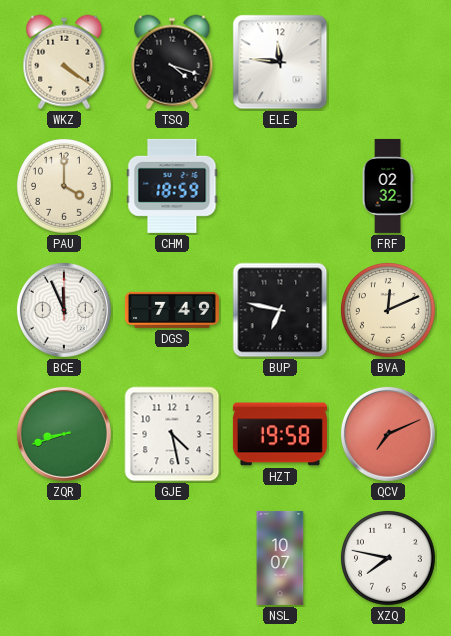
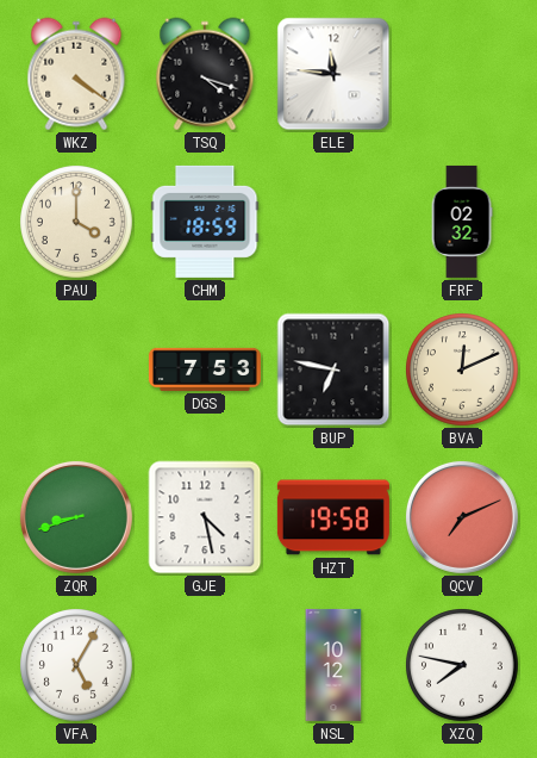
BCE: 11:56 -> none (64, 310)
DGS: 7:49 -> 7:53 (205, 369)
VFA: none -> 5:05 (77, 666)
NSL: 10:07 -> 10:12 (333, 665)
